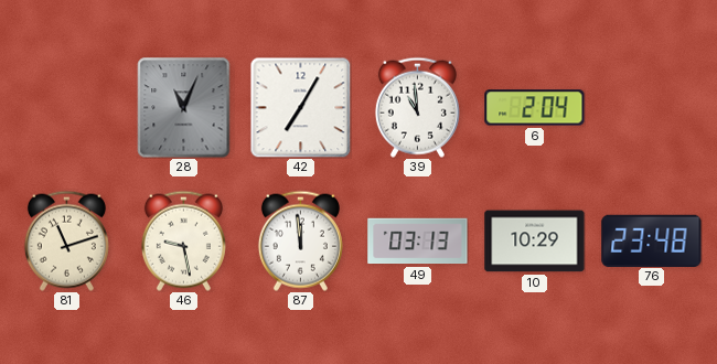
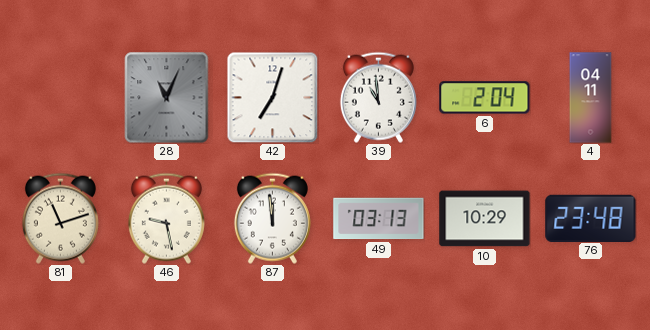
42: 7:05 -> 7:03 (272, 97)
4: none -> 04:11 (591, 98)
